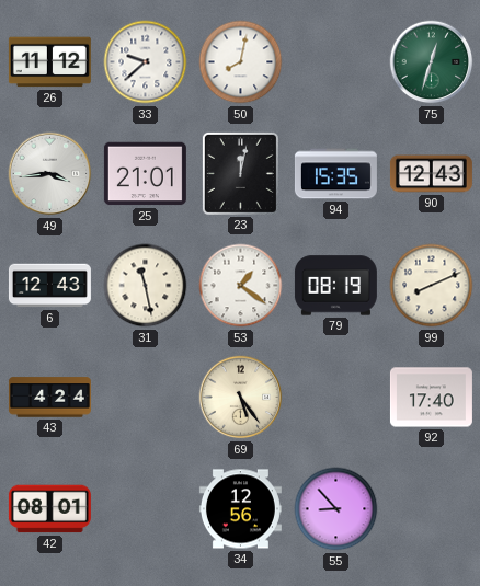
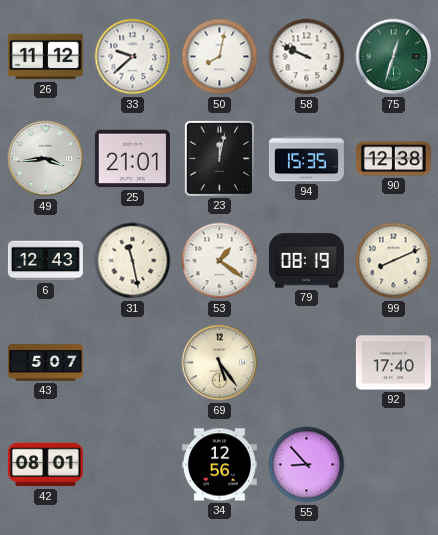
58: none -> 9:49 (307, 57)
90: 12:43 -> 12:38 (393, 159)
43: 4:24 -> 5:07 (45, 363)
